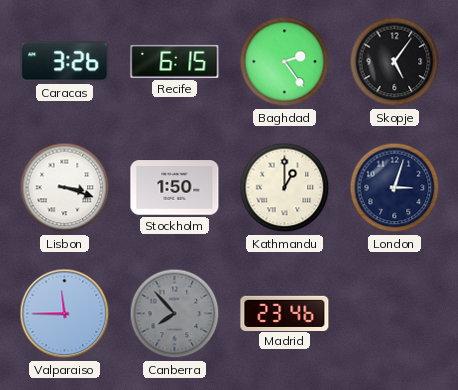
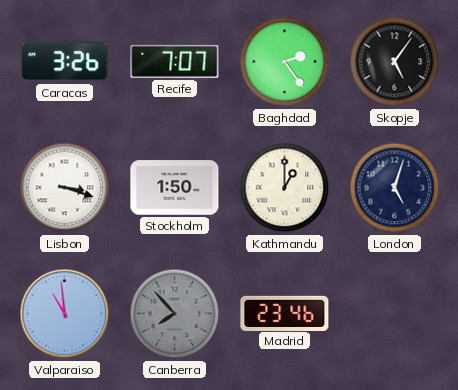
Recife: 6:15 -> 7:07 (175, 61)
London: 3:03 -> 5:03 (395, 188)
Valparaiso: 11:45 -> 10:59 (65, 314)
